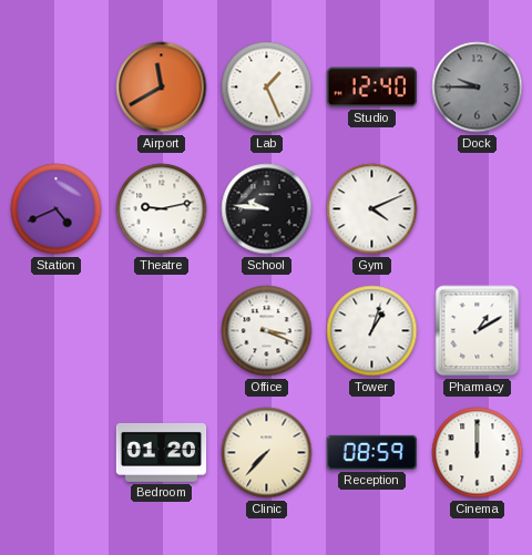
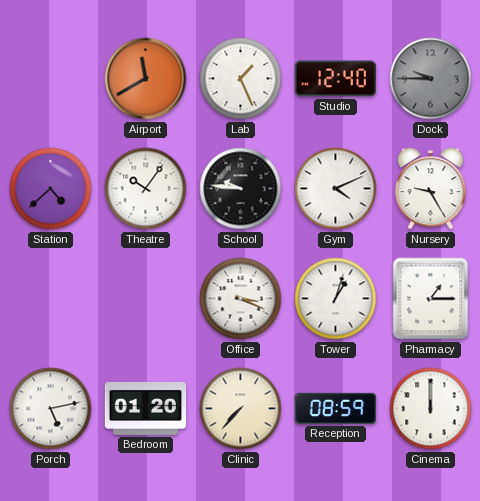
Station: 4:41 -> 4:38 (51, 189)
Theatre: 9:13 -> 10:06 (146, 189)
Nursery: none -> 9:25 (431, 189)
Pharmacy: 1:10 -> 1:15 (431, 299)
Porch: none -> 5:13 (51, 409)
